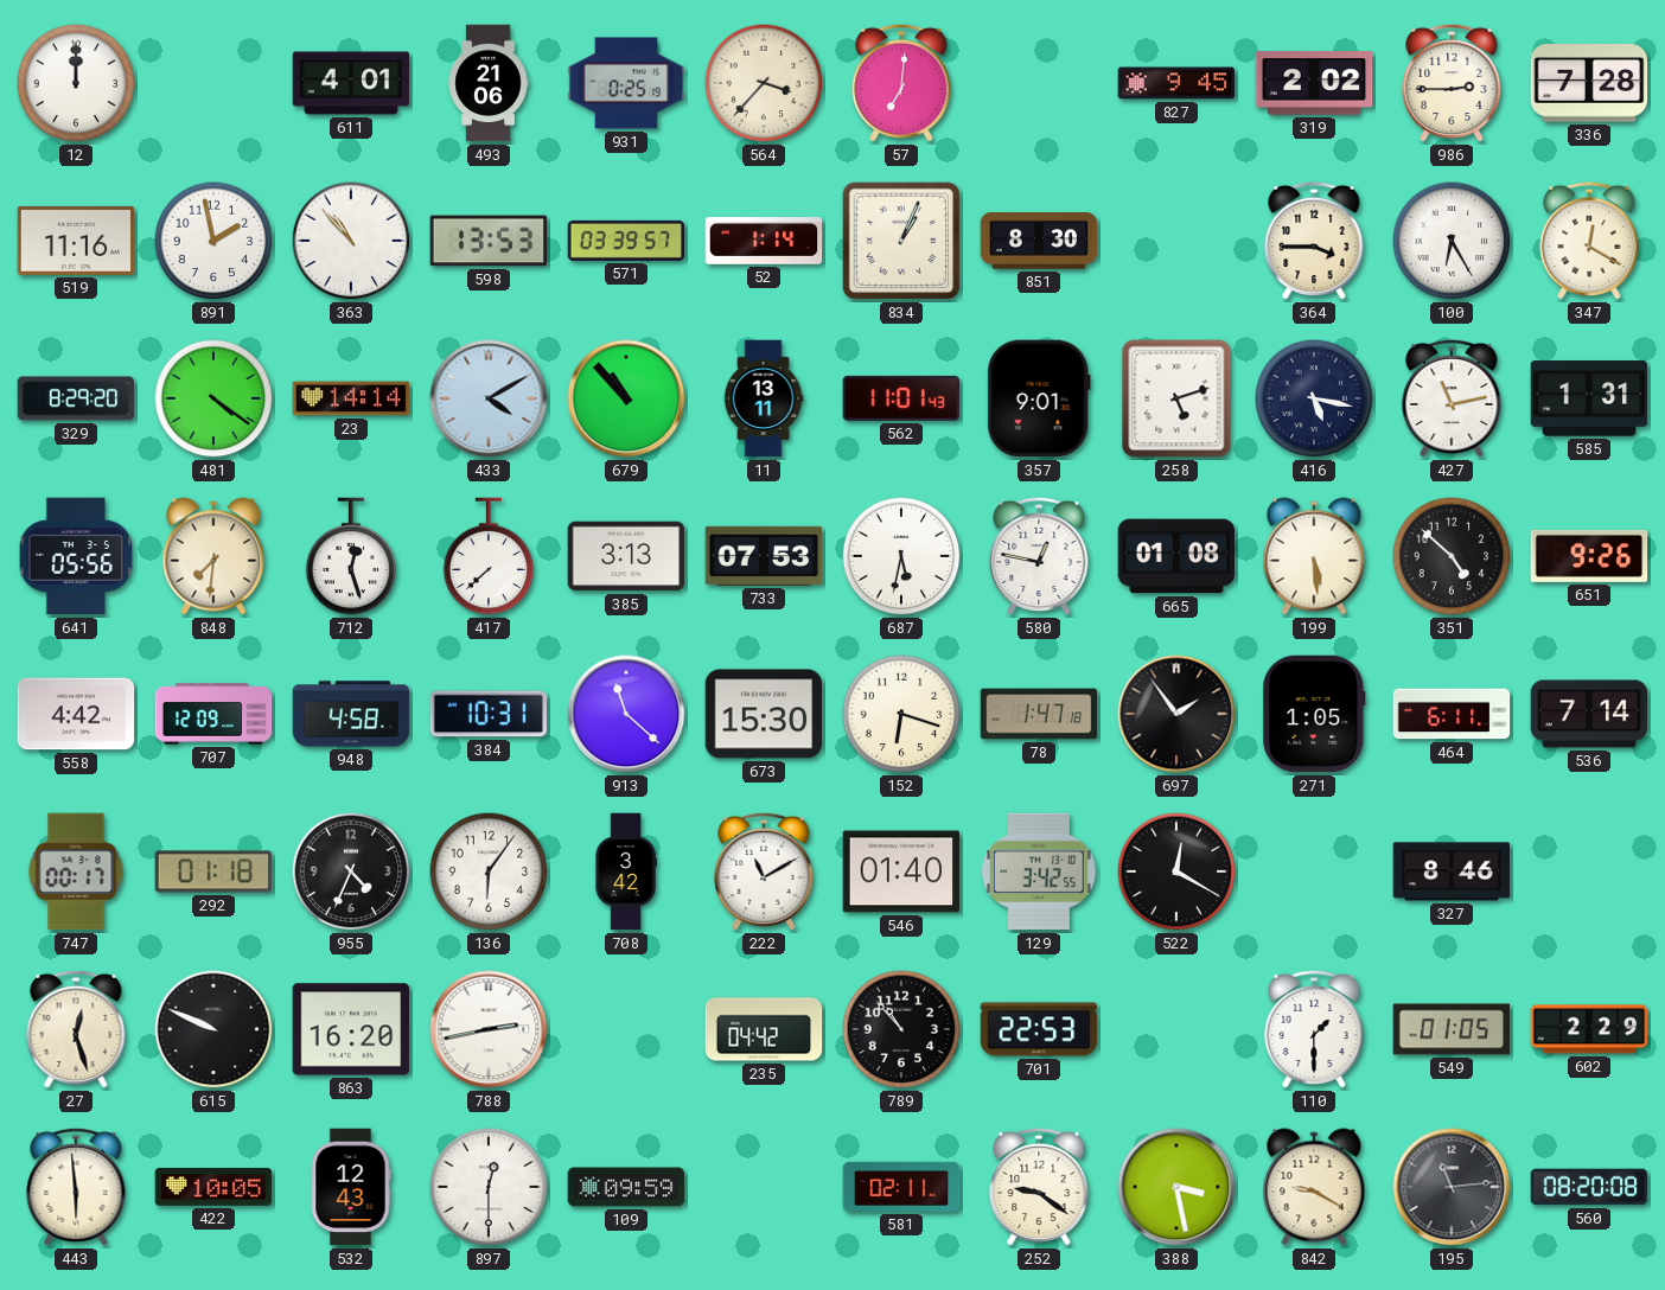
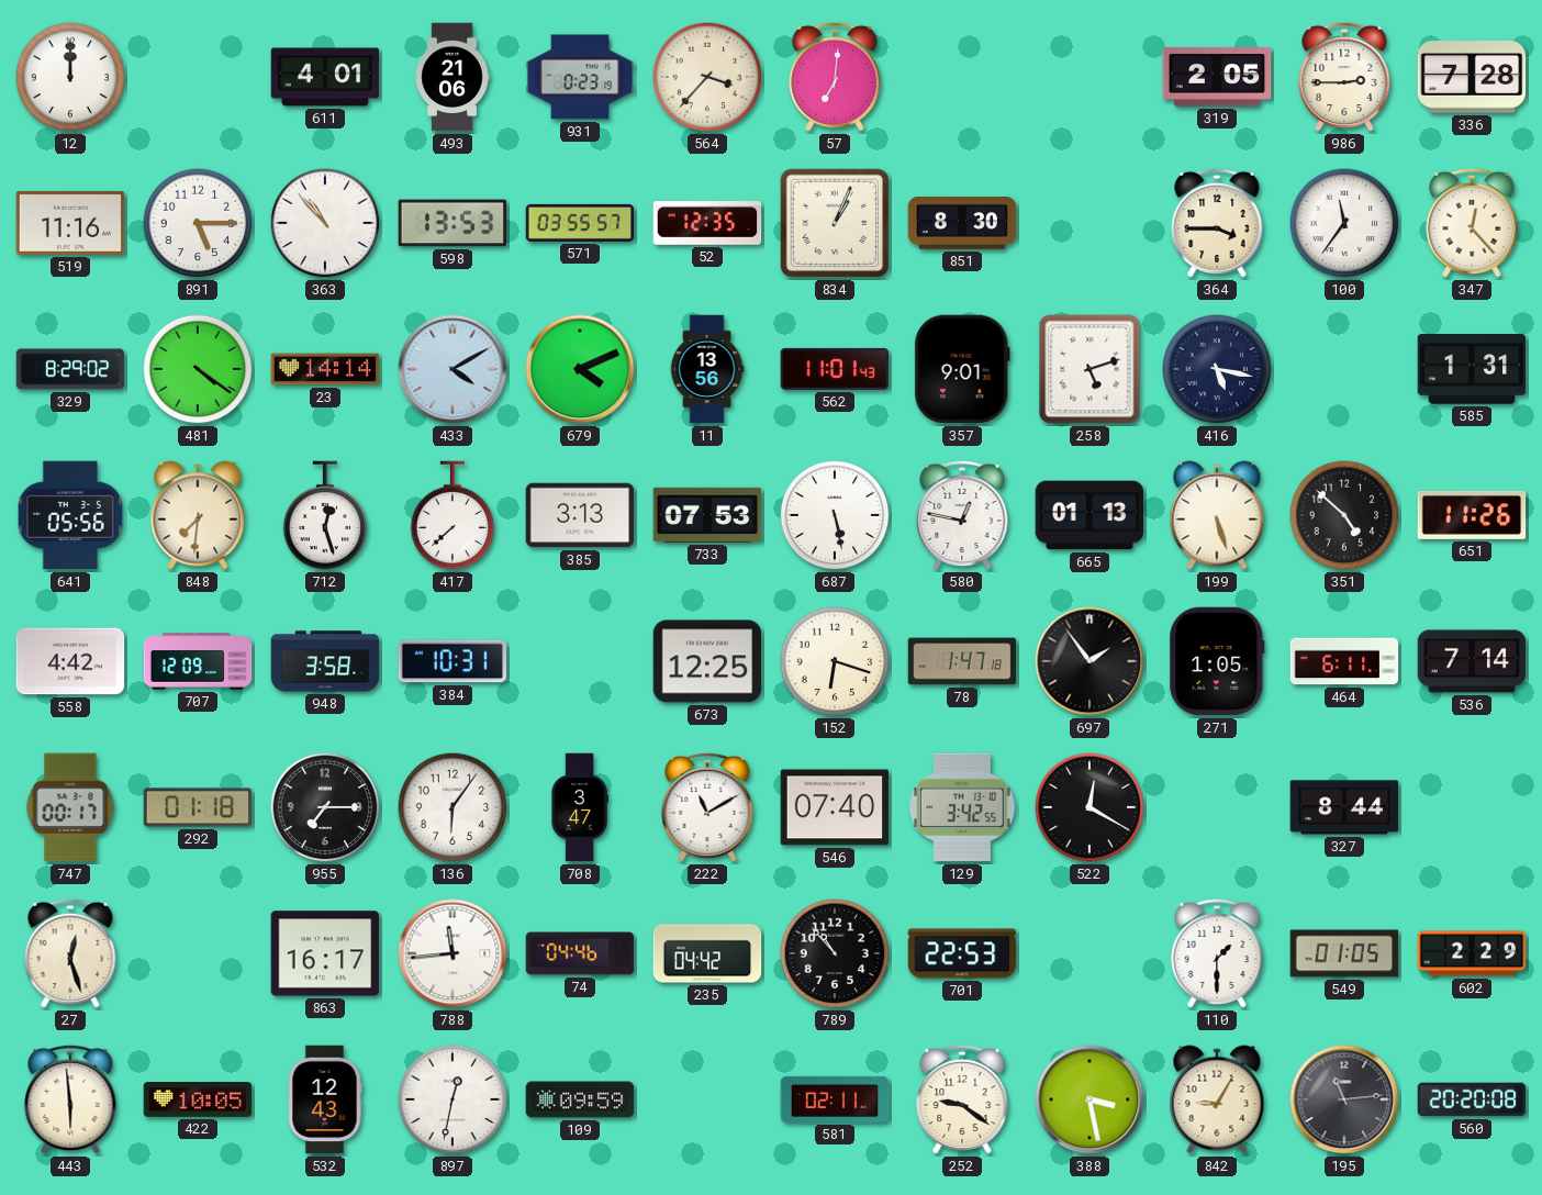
931: 0:25 -> 0:23 (580, 77)
827: 9:45 -> none (1176, 83)
319: 2:02 -> 2:05 (1217, 77)
891: 1:58 -> 5:15 (198, 223)
571: 03:39 -> 03:55 (580, 223)
52: 1:14 -> 12:35 (707, 223)
100: 6:25 -> 11:36 (1344, 223)
347: 12:20 -> 12:23 (1472, 223)
329: 8:29:20 -> 8:29:02 (70, 369)
679: 10:53 -> 4:11 (580, 369)
11: 13:11 -> 13:56 (707, 369)
427: 11:13 -> none (1452, 398)
687: 5:32 -> 5:28 (835, 515)
665: 01:08 -> 01:13 (1090, 515)
199: 5:29 -> 5:27 (1217, 515)
651: 9:26 -> 11:26 (1472, 515)
948: 4:58 -> 3:58 (325, 661)
913: 11:22 -> none (626, 714)
673: 15:30 -> 12:25 (707, 661)
955: 4:34 -> 7:15 (325, 807)
708: 3:42 -> 3:47 (580, 807)
546: 01:40 -> 07:40 (835, 807)
327: 8:46 -> 8:44 (1344, 807)
615: 9:49 -> none (213, 1029)
863: 16:20 -> 16:17 (325, 953)
788: 2:43 -> 11:44 (452, 953)
74: none -> 04:46 (580, 953)
897: 12:30 -> 12:32 (452, 1099)
842: 9:20 -> 9:05 (1217, 1099)
560: 08:20 -> 20:20 (1472, 1099)
